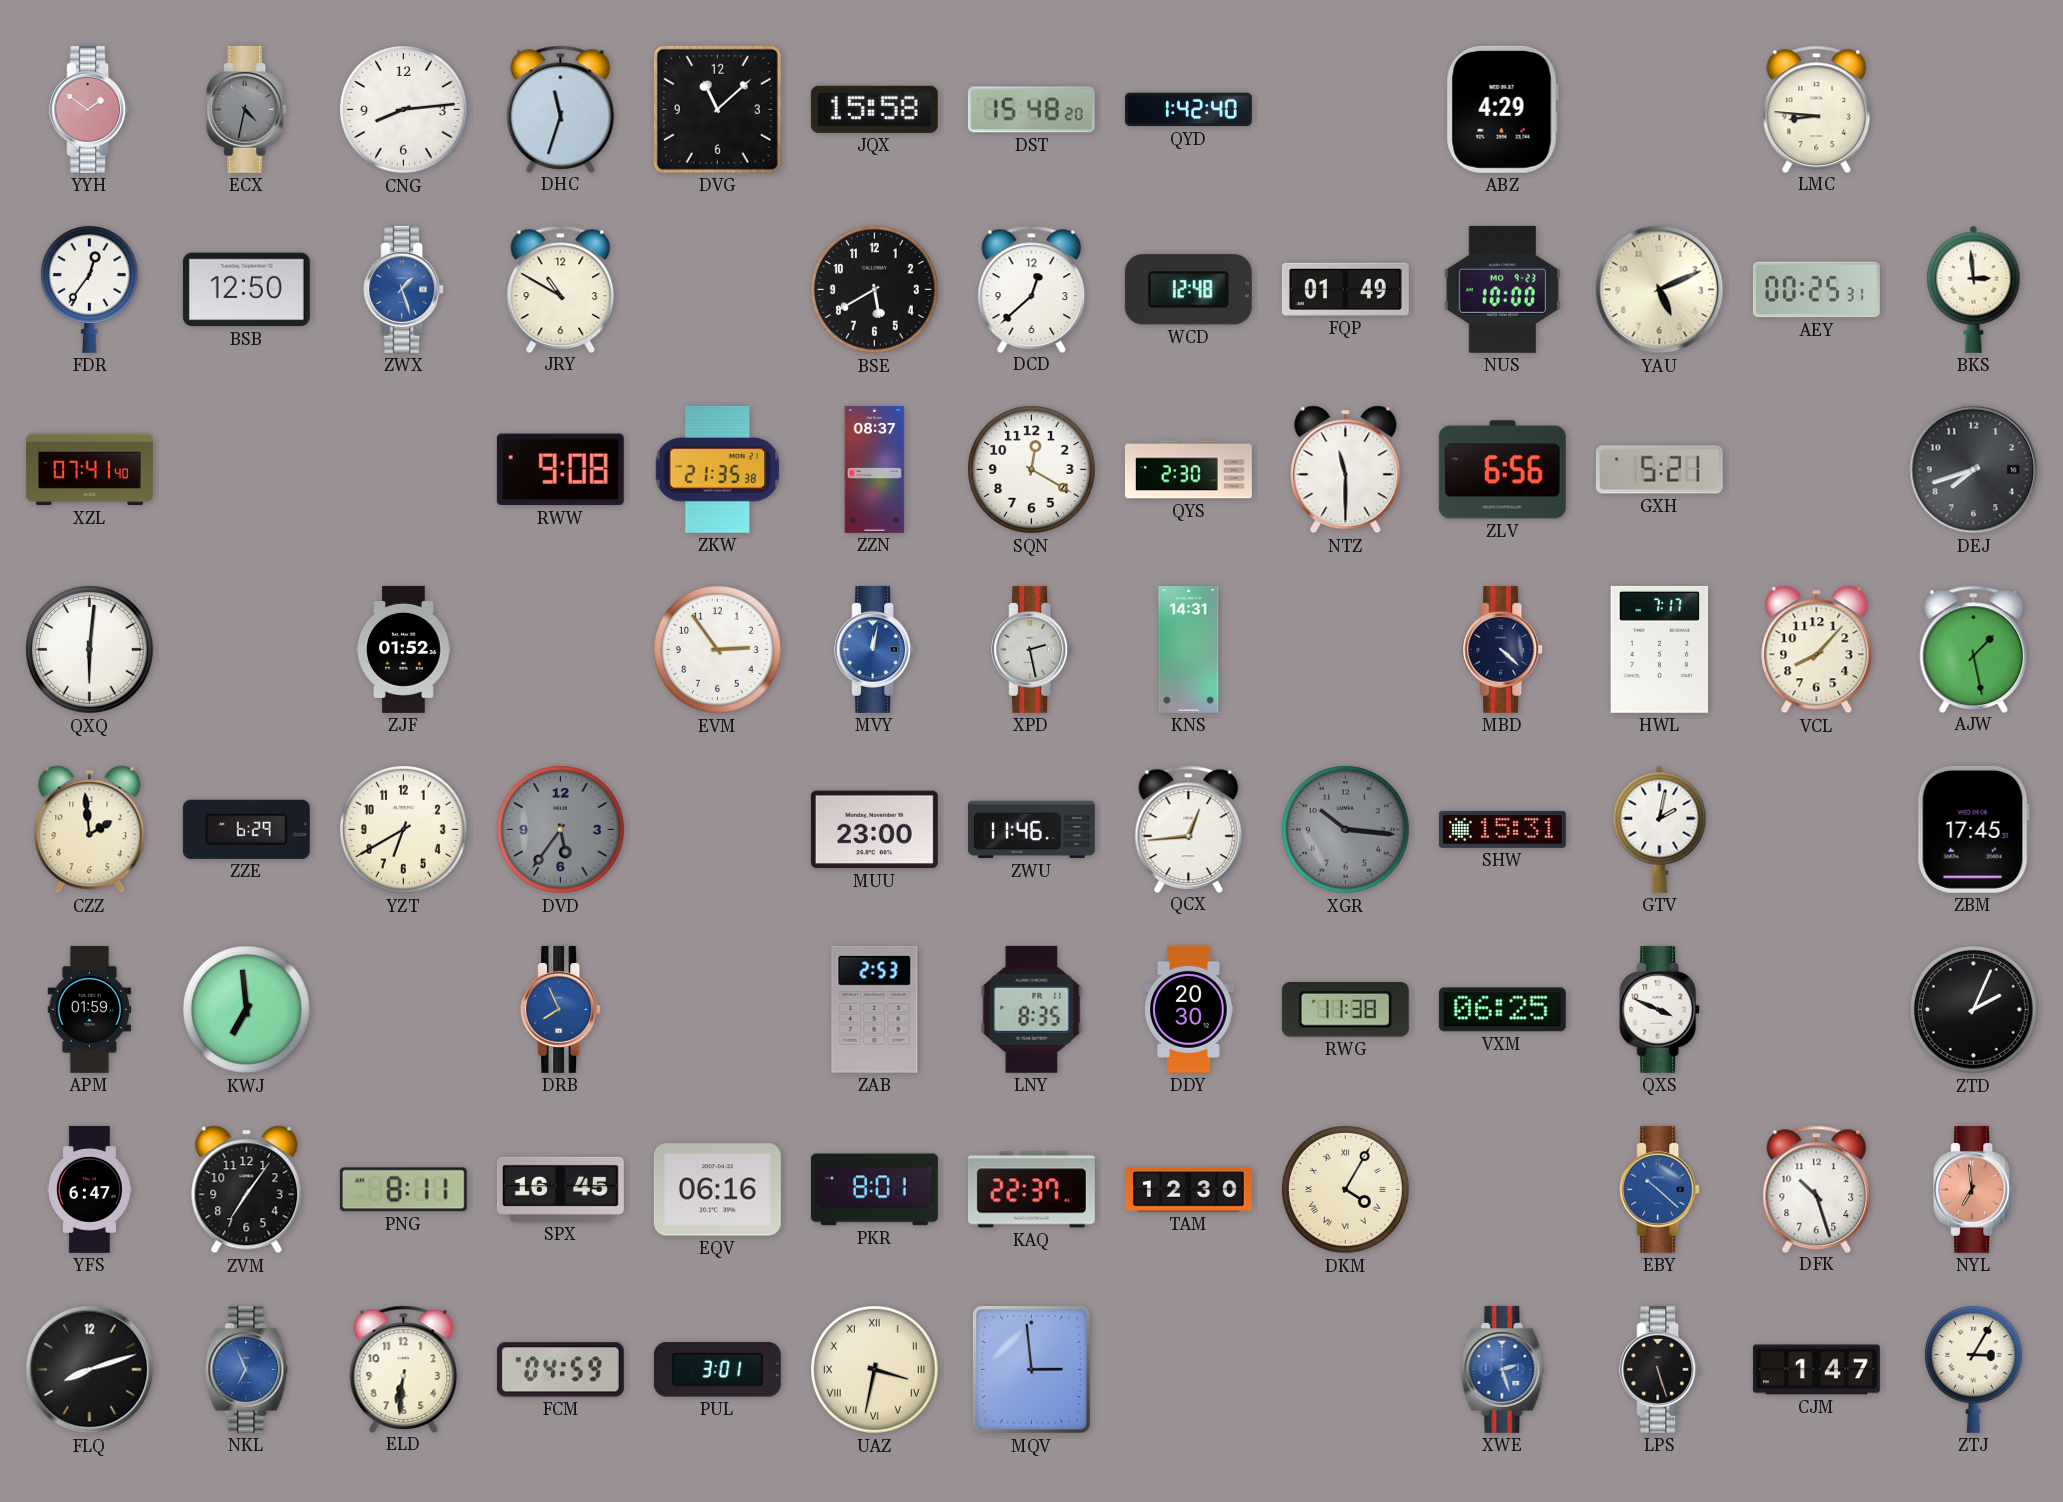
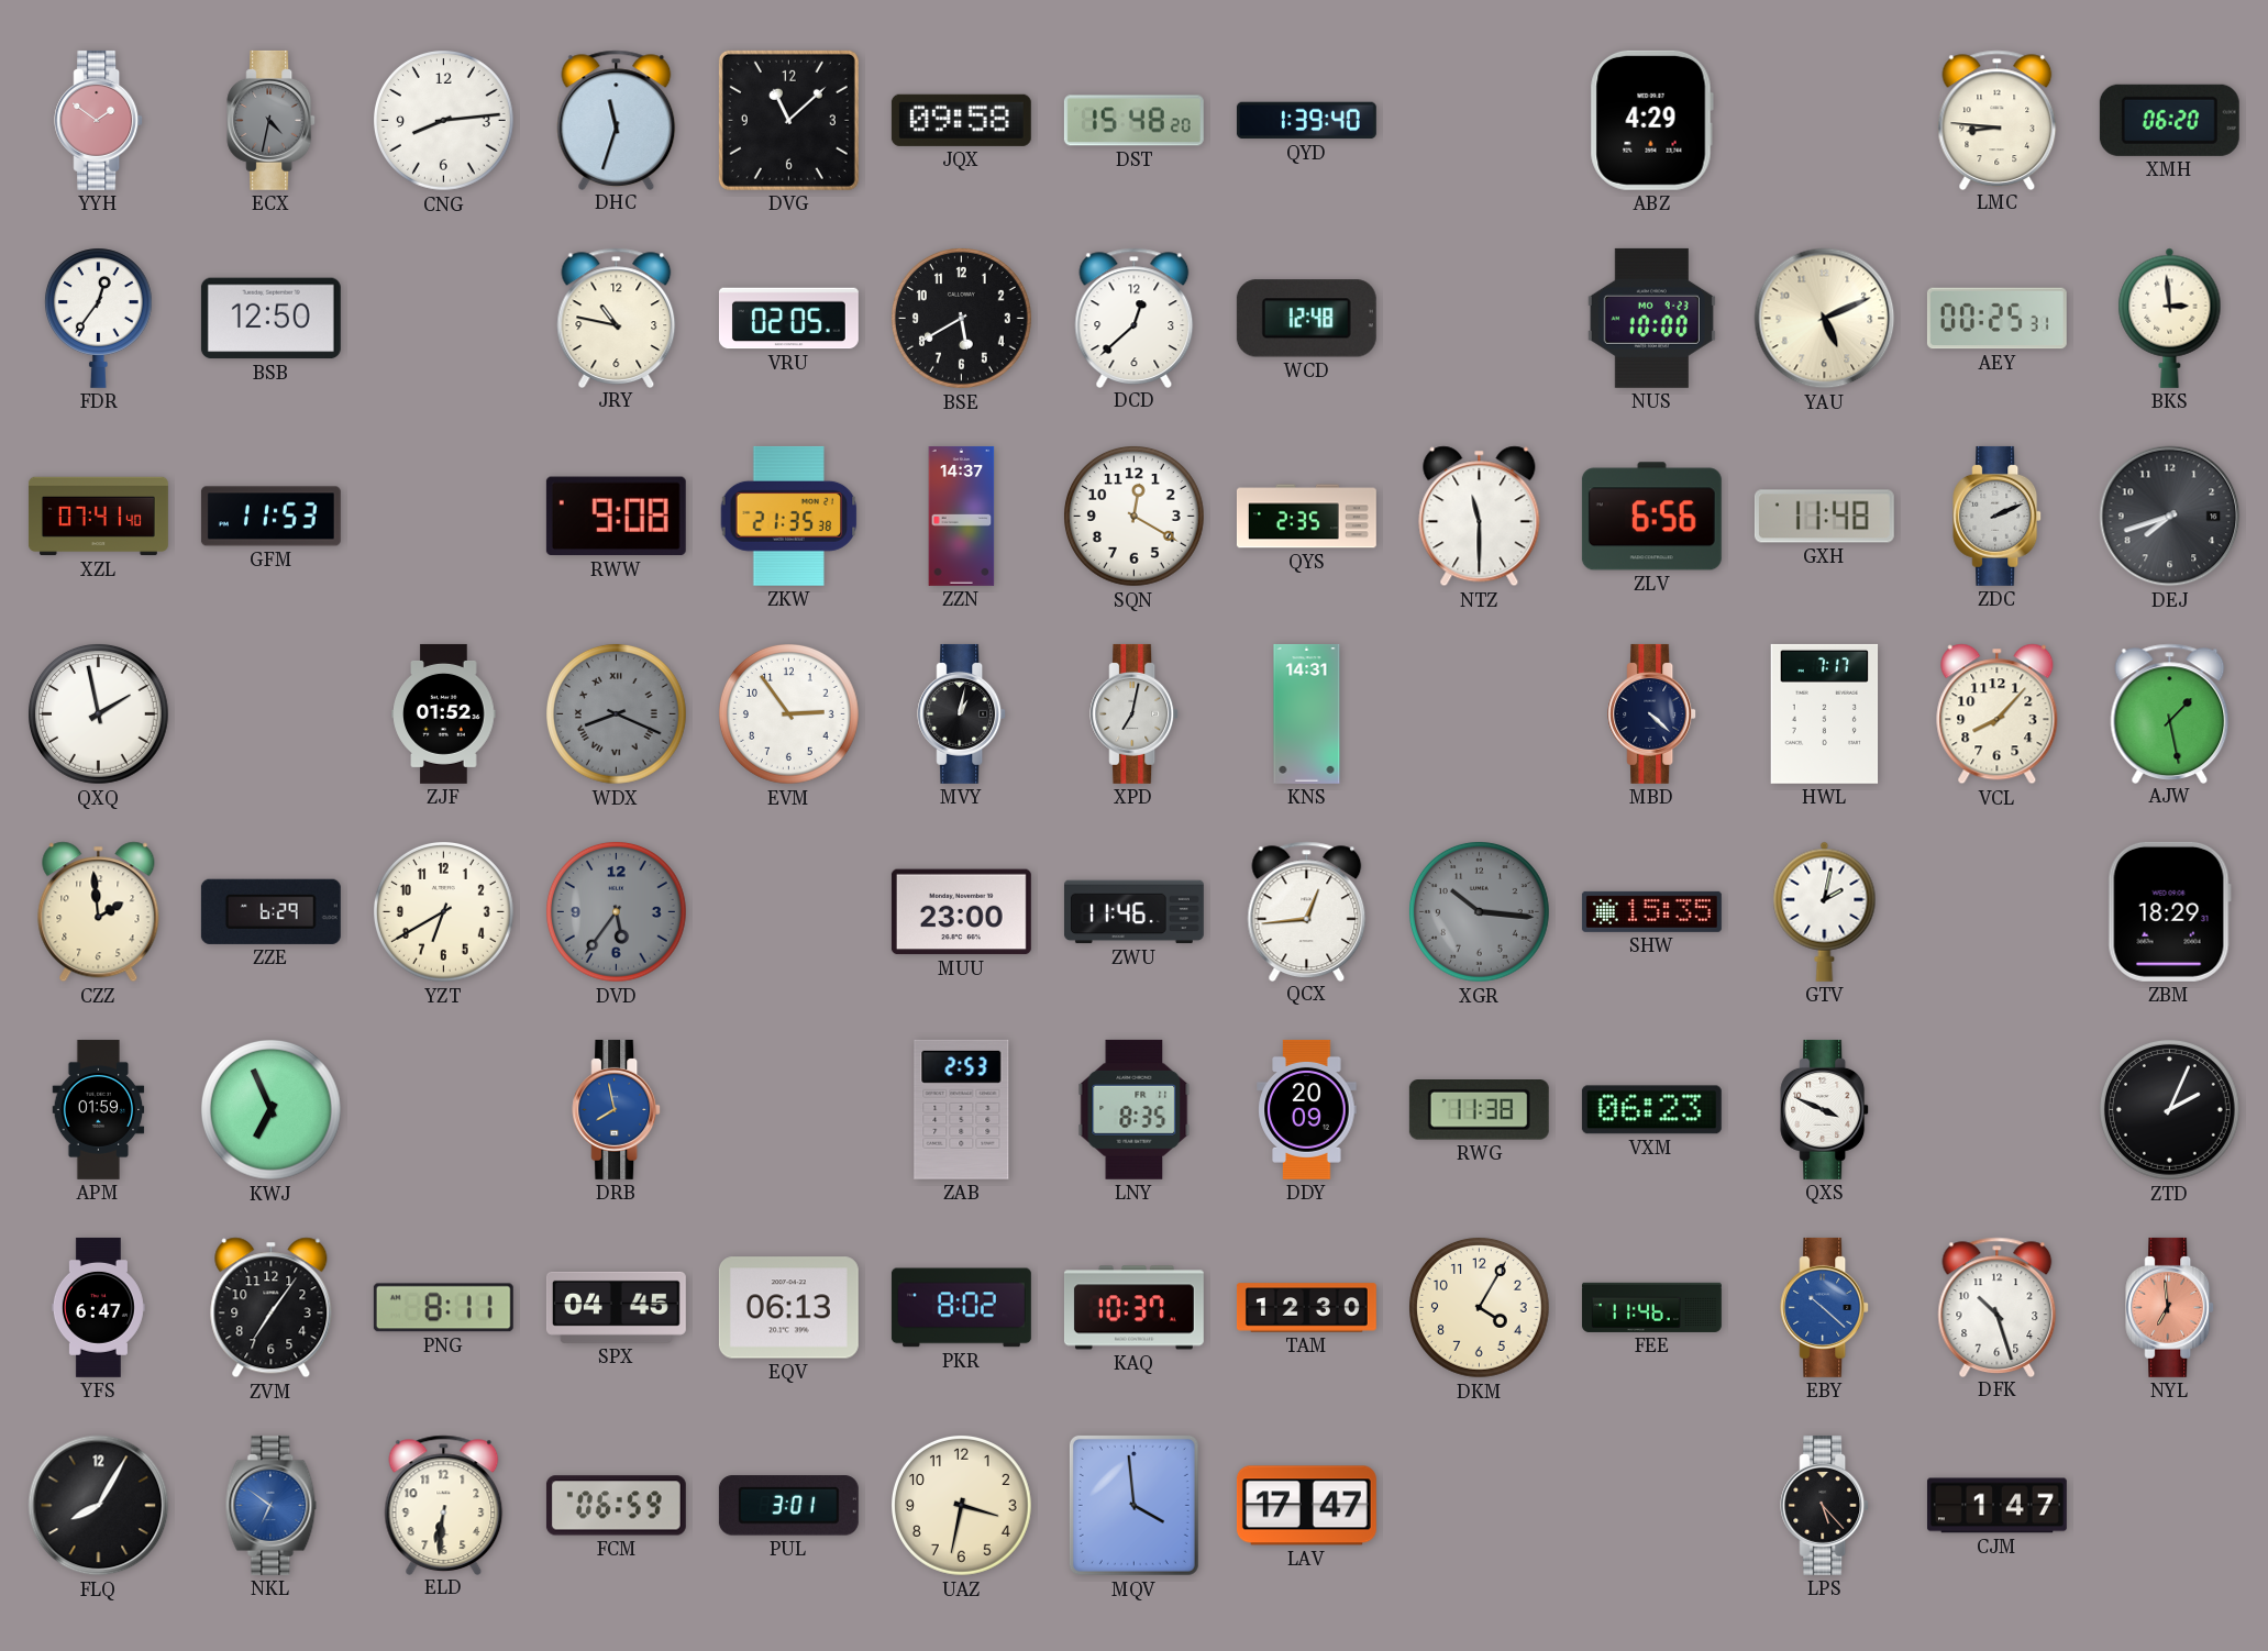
JQX: 15:58 -> 09:58 (961, 120)
QYD: 1:42 -> 1:39 (1306, 121)
XMH: none -> 06:20 (2169, 120)
ZWX: 1:27 -> none (404, 289)
JRY: 10:50 -> 10:47 (617, 318)
VRU: none -> 02:05 (788, 319)
FQP: 01:49 -> none (1345, 289)
GFM: none -> 11:53 (270, 517)
ZZN: 08:37 -> 14:37 (962, 516)
QYS: 2:30 -> 2:35 (1306, 517)
GXH: 5:21 -> 11:48 (1824, 517)
ZDC: none -> 2:11 (1998, 516)
QXQ: 6:01 -> 1:58 (99, 714)
WDX: none -> 8:19 (617, 714)
MVY: 12:02 -> 1:02 (962, 713)
MVY dial: blue -> black (962, 713)
XPD: 2:28 -> 7:02 (1135, 713)
SHW: 15:31 -> 15:35 (1651, 911)
ZBM: 17:45 -> 18:29 (2169, 911)
KWJ: 6:59 -> 6:56 (272, 1110)
DRB: 7:56 -> 7:58 (617, 1109)
DDY: 20:30 -> 20:09 (1307, 1109)
VXM: 06:25 -> 06:23 (1651, 1110)
SPX: 16:45 -> 04:45 (616, 1307)
EQV: 06:16 -> 06:13 (788, 1308)
PKR: 8:01 -> 8:02 (961, 1308)
KAQ: 22:37 -> 10:37 (1133, 1308)
DKM numerals: Roman -> Arabic (1480, 1308)
FEE: none -> 11:46 (1651, 1307)
FLQ: 8:12 -> 8:05 (99, 1506)
NKL: 6:56 -> 6:51 (272, 1505)
FCM: 04:59 -> 06:59 (616, 1506)
UAZ numerals: Roman -> Arabic (962, 1506)
MQV: 2:59 -> 3:59 (1133, 1505)
LAV: none -> 17:47 (1306, 1506)
XWE: 2:27 -> none (1503, 1369)
LPS: 5:27 -> 5:23 (1825, 1505)
ZTJ: 3:05 -> none (1973, 1369)
